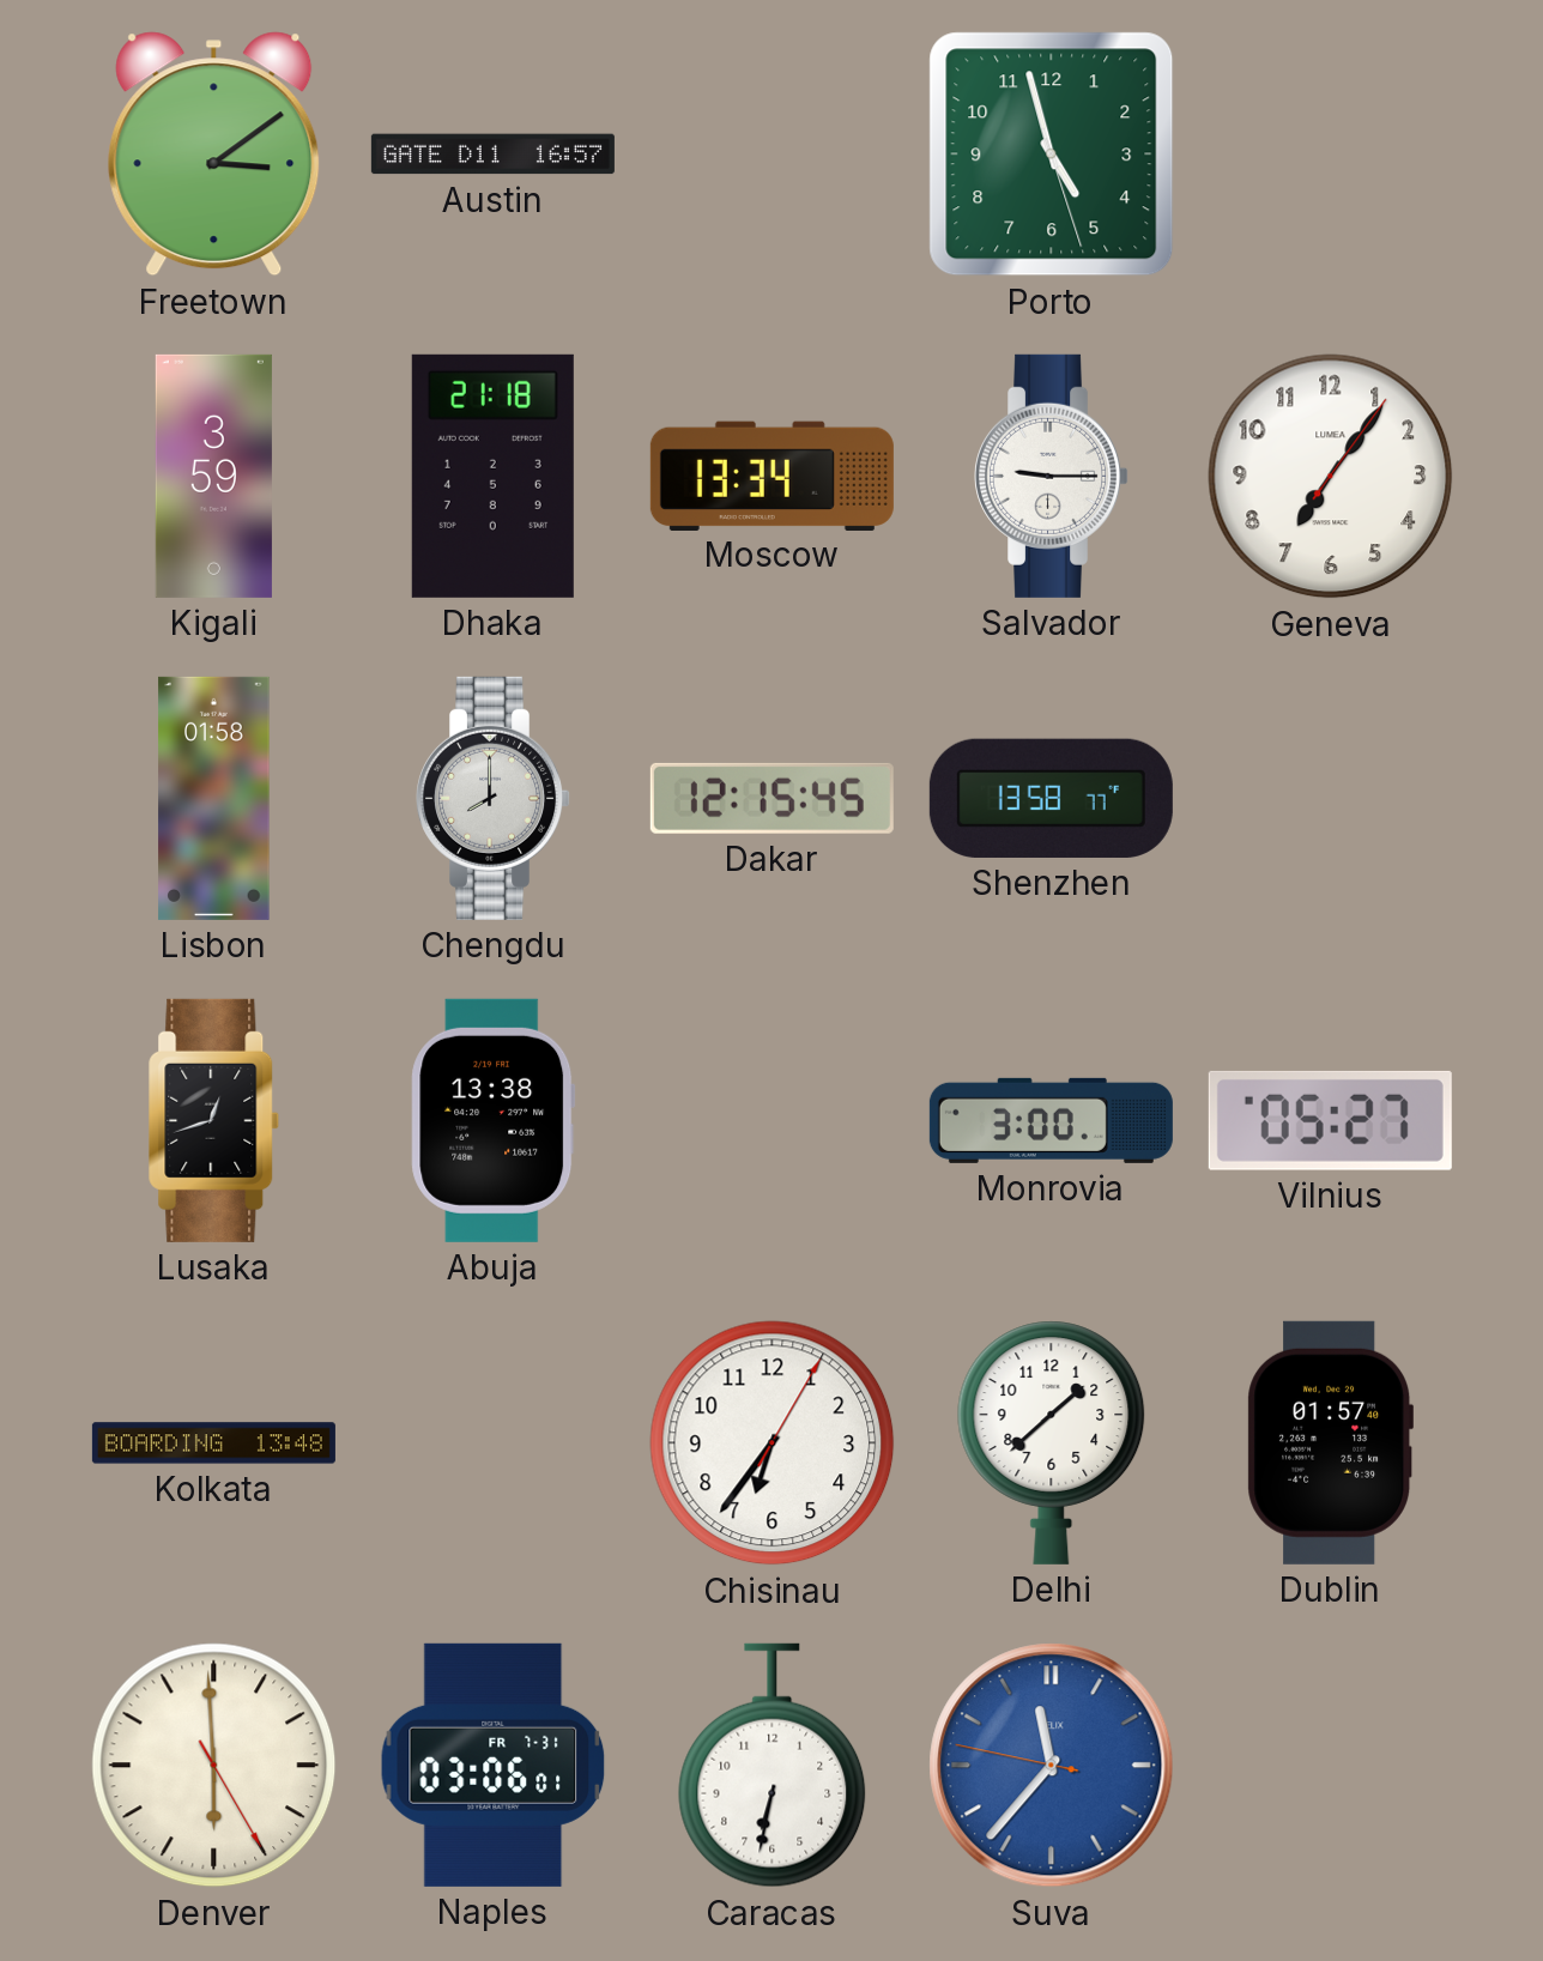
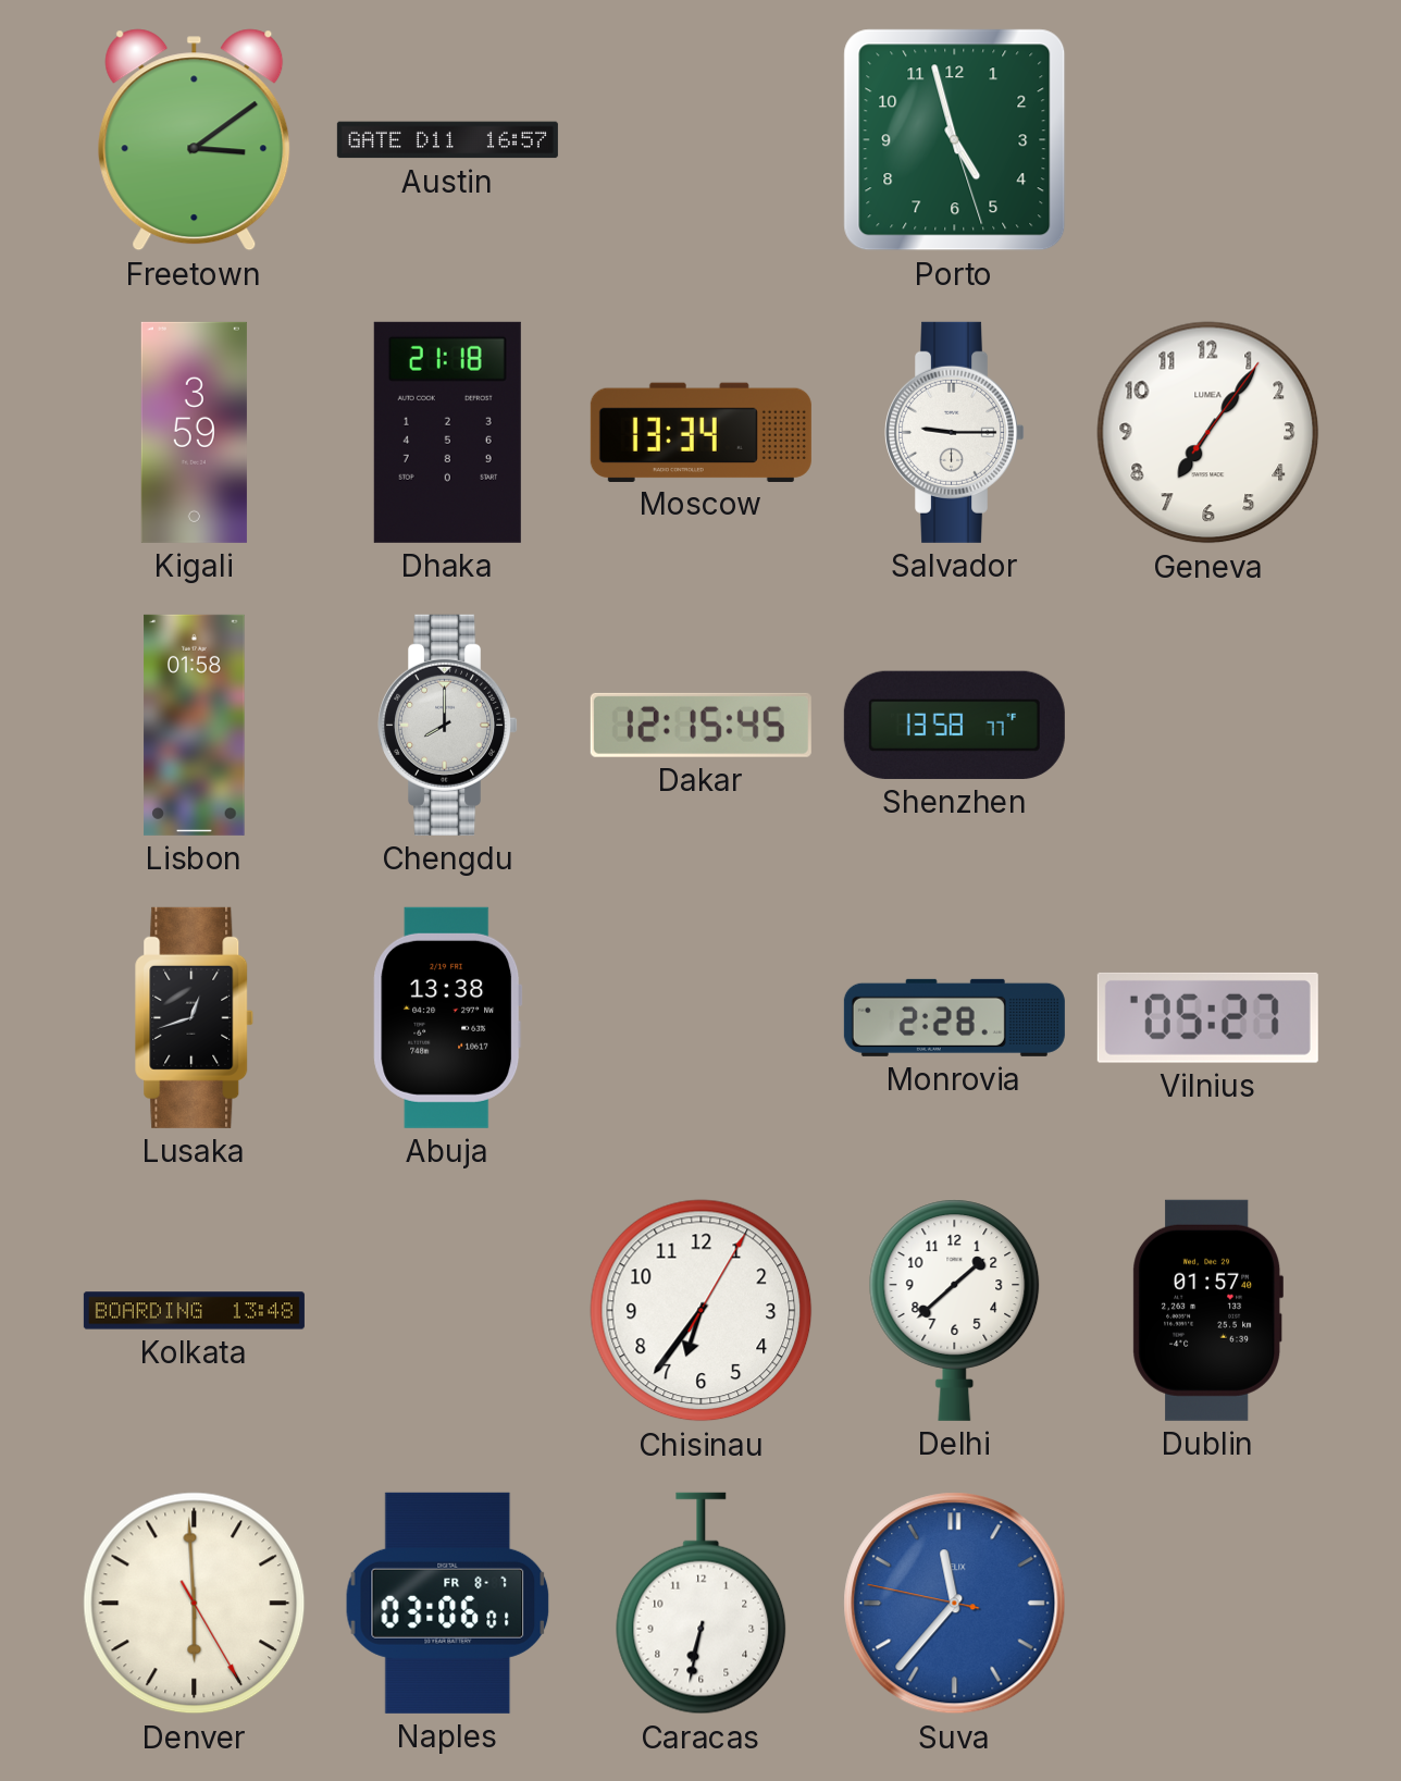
Monrovia: 3:00 -> 2:28 (954, 1017)
Naples date: FR 7-31 -> FR 8-7 (448, 1603)
